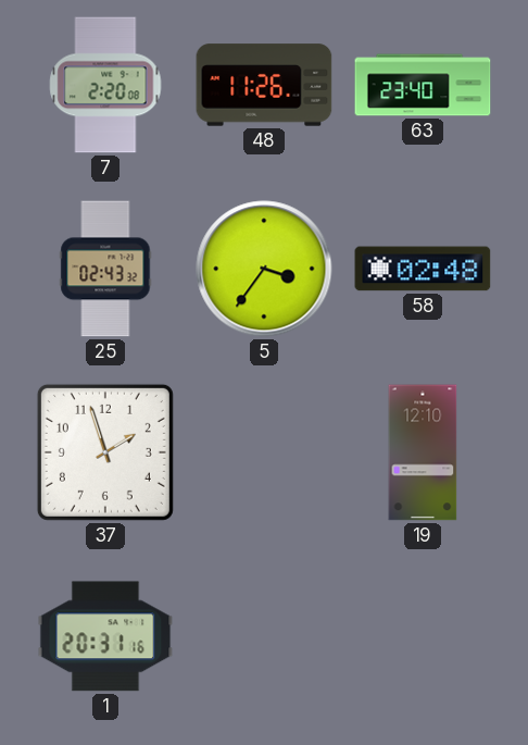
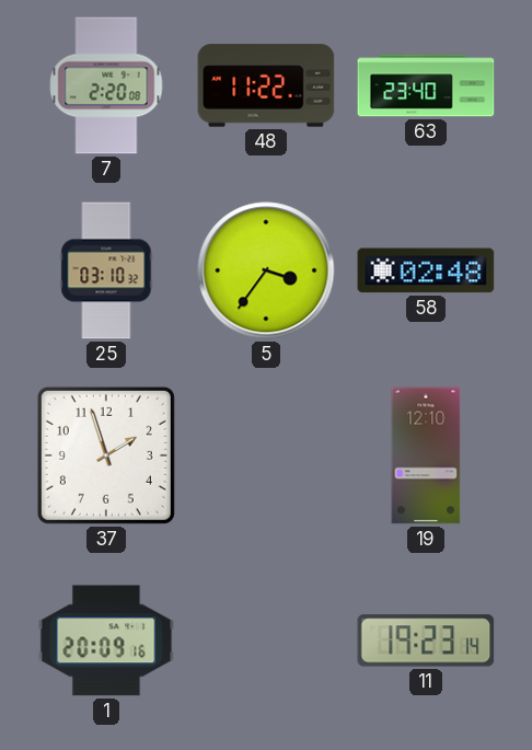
48: 11:26 -> 11:22 (266, 85)
25: 02:43 -> 03:10 (106, 270)
1: 20:31 -> 20:09 (106, 641)
11: none -> 19:23 (426, 641)
